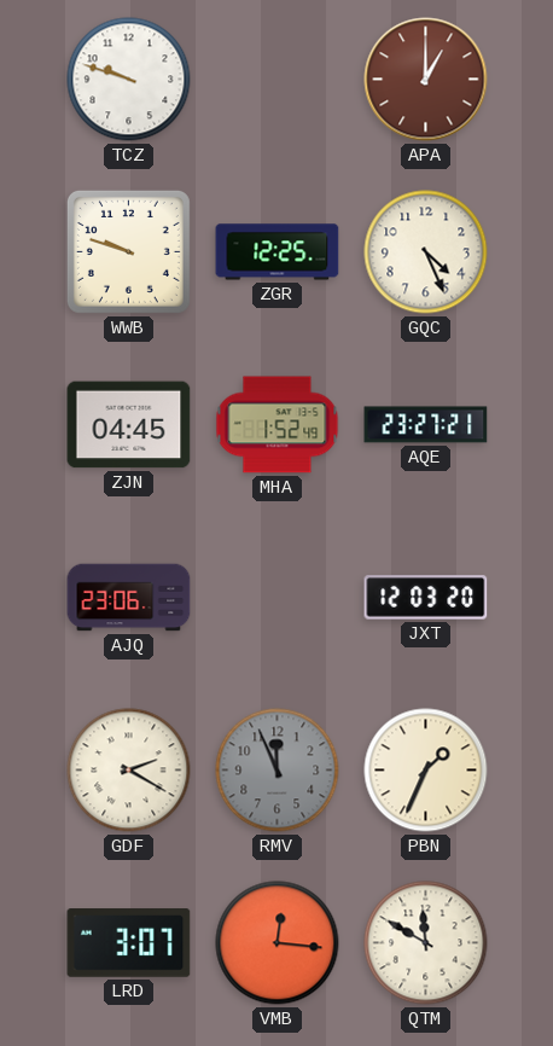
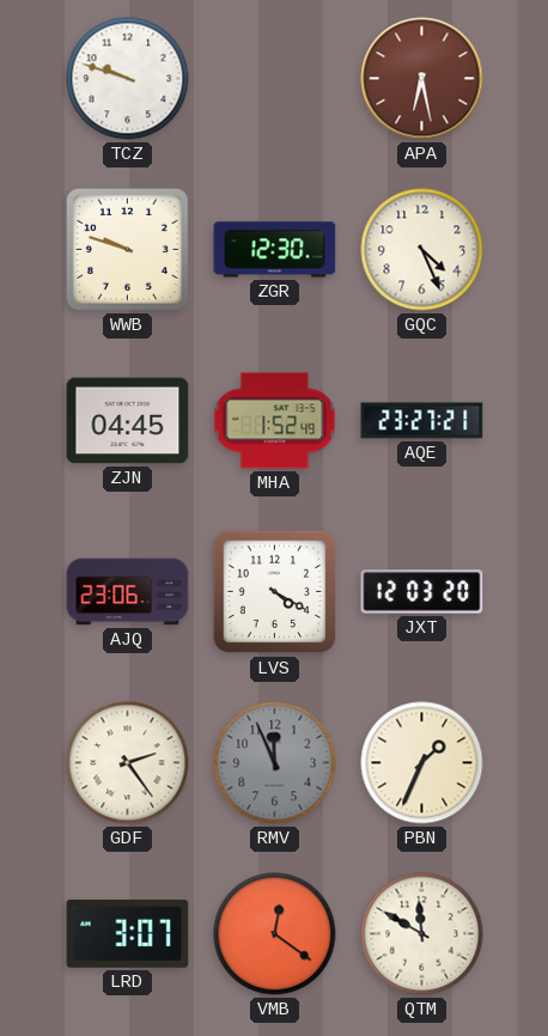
APA: 1:00 -> 6:28 (422, 79)
ZGR: 12:25 -> 12:30 (275, 250)
LVS: none -> 4:20 (275, 592)
GDF: 2:20 -> 2:24 (128, 763)
VMB: 12:16 -> 12:21 (275, 934)
